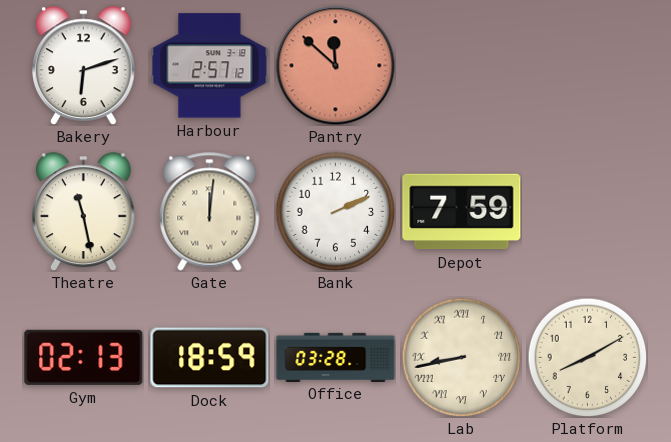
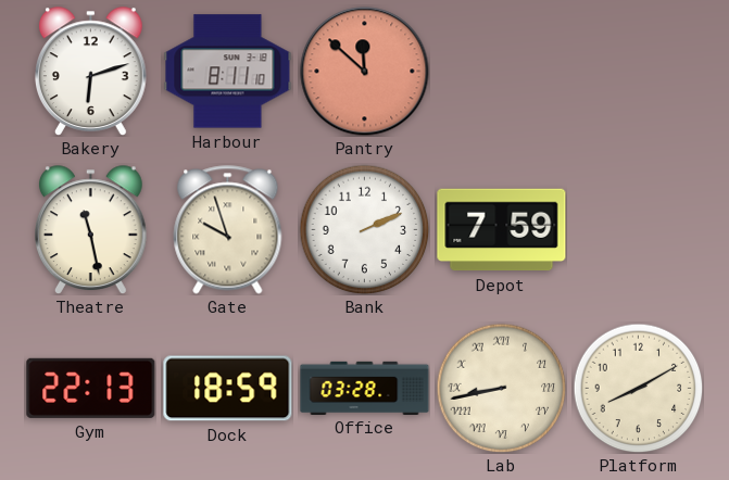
Harbour: 2:57 -> 8:11 (228, 72)
Gate: 12:01 -> 9:57 (228, 230)
Gym: 02:13 -> 22:13 (91, 388)
